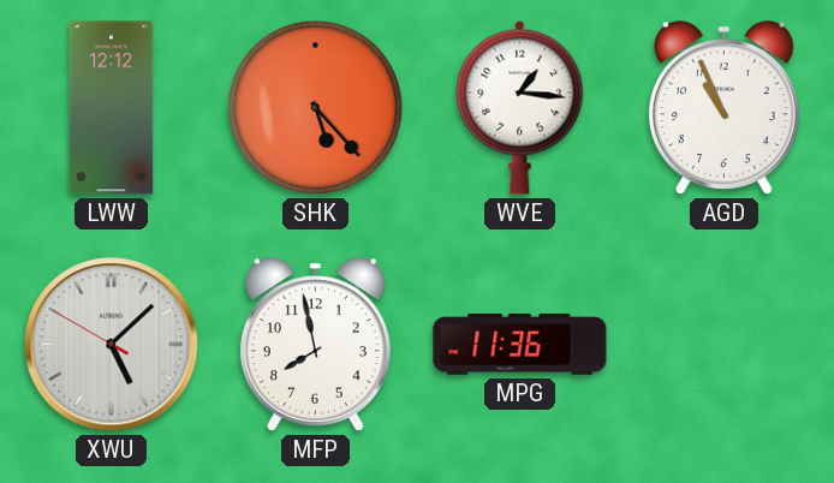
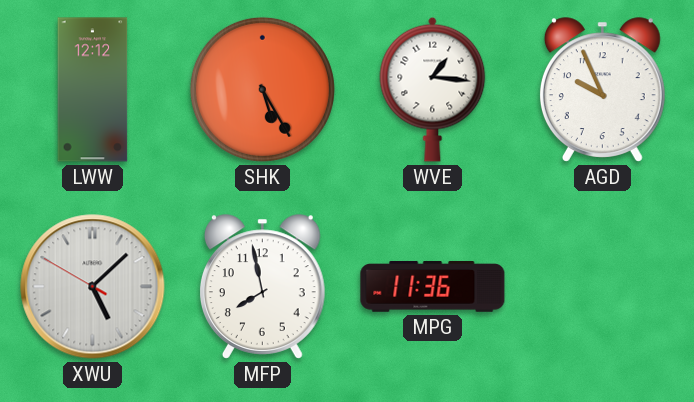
SHK: 5:23 -> 5:25 (262, 89)
AGD: 10:56 -> 9:56 (602, 90)
